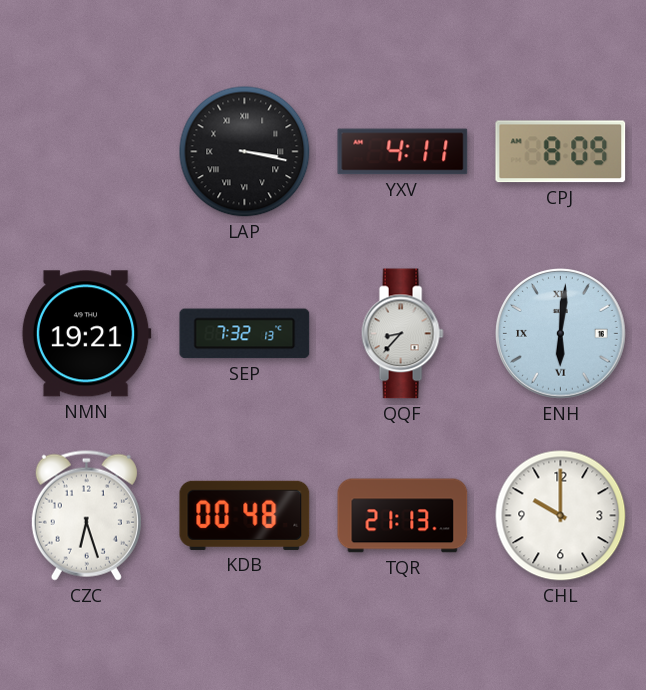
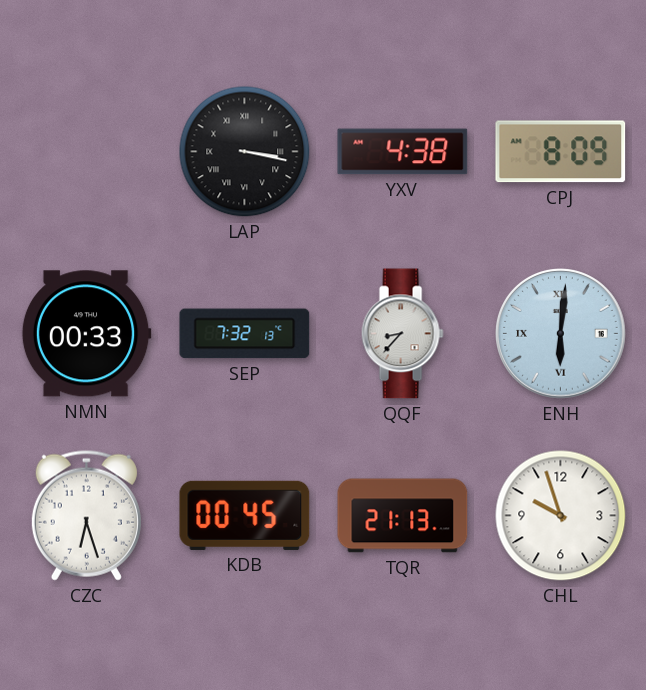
YXV: 4:11 -> 4:38 (403, 152)
NMN: 19:21 -> 00:33 (86, 334)
KDB: 00:48 -> 00:45 (245, 515)
CHL: 10:00 -> 9:57 (561, 516)
